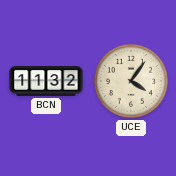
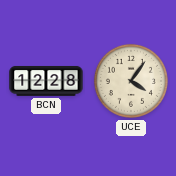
BCN: 11:32 -> 12:28 (46, 81)
